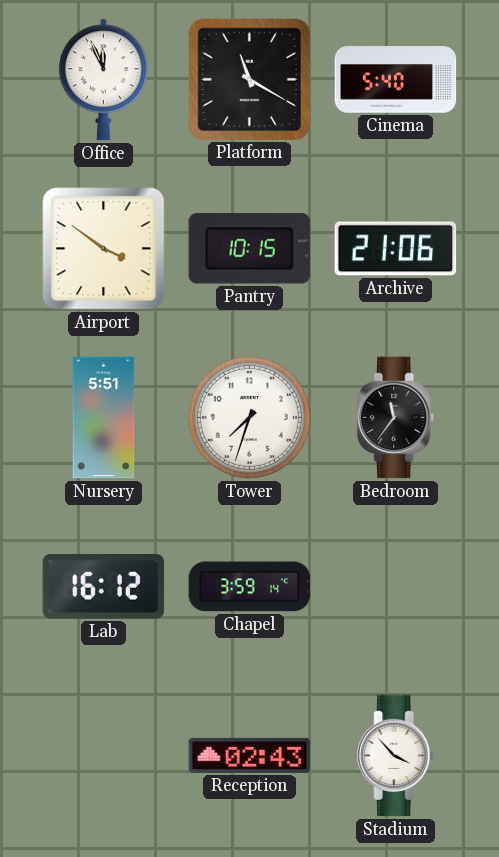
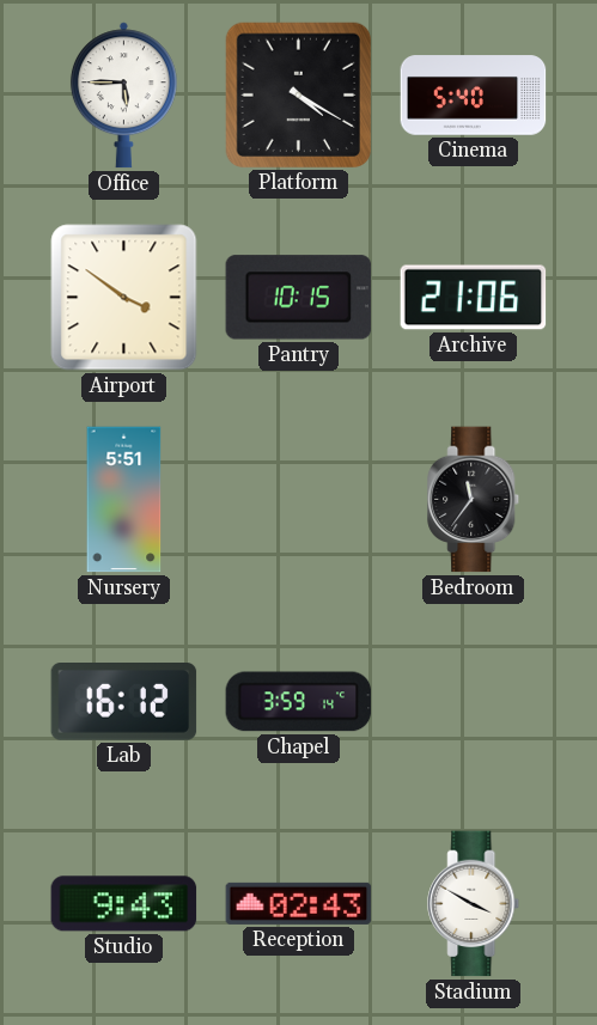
Office: 11:56 -> 5:45 (123, 96)
Platform: 11:20 -> 4:20 (298, 94)
Tower: 7:33 -> none (249, 417)
Studio: none -> 9:43 (124, 904)
Stadium: 3:53 -> 3:50 (474, 904)
